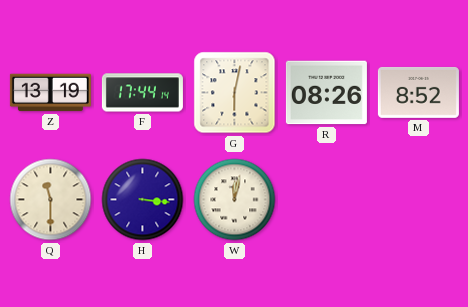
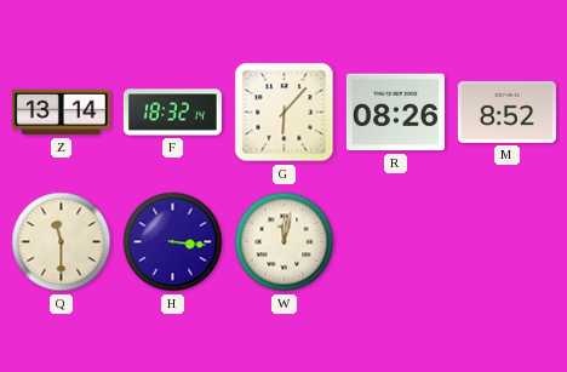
Z: 13:19 -> 13:14 (61, 113)
F: 17:44 -> 18:32 (172, 113)
G: 6:02 -> 6:07 (285, 113)
